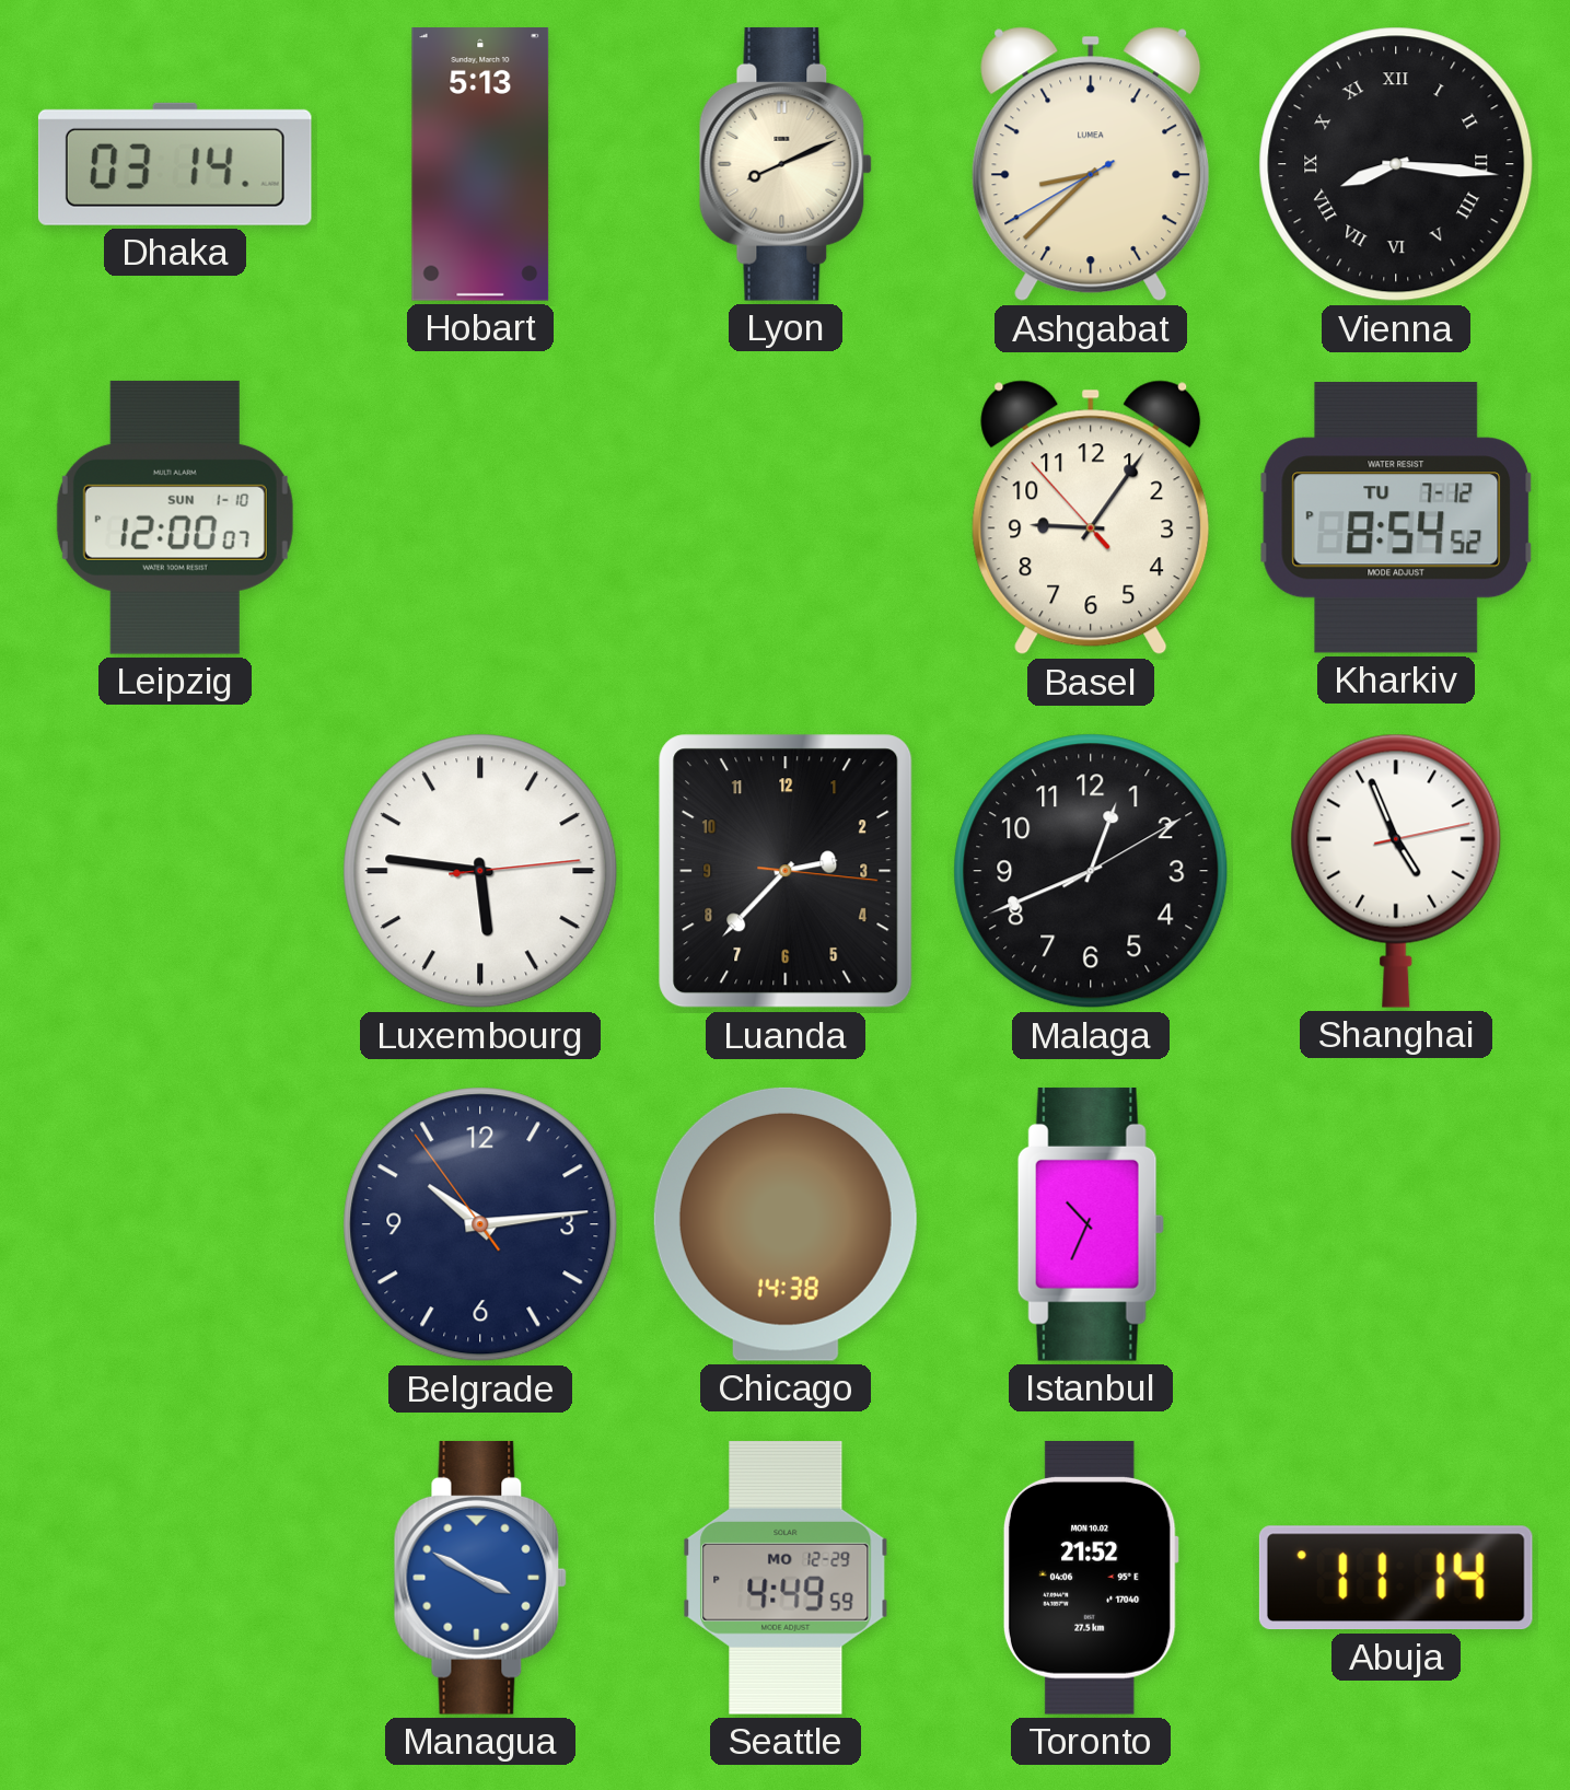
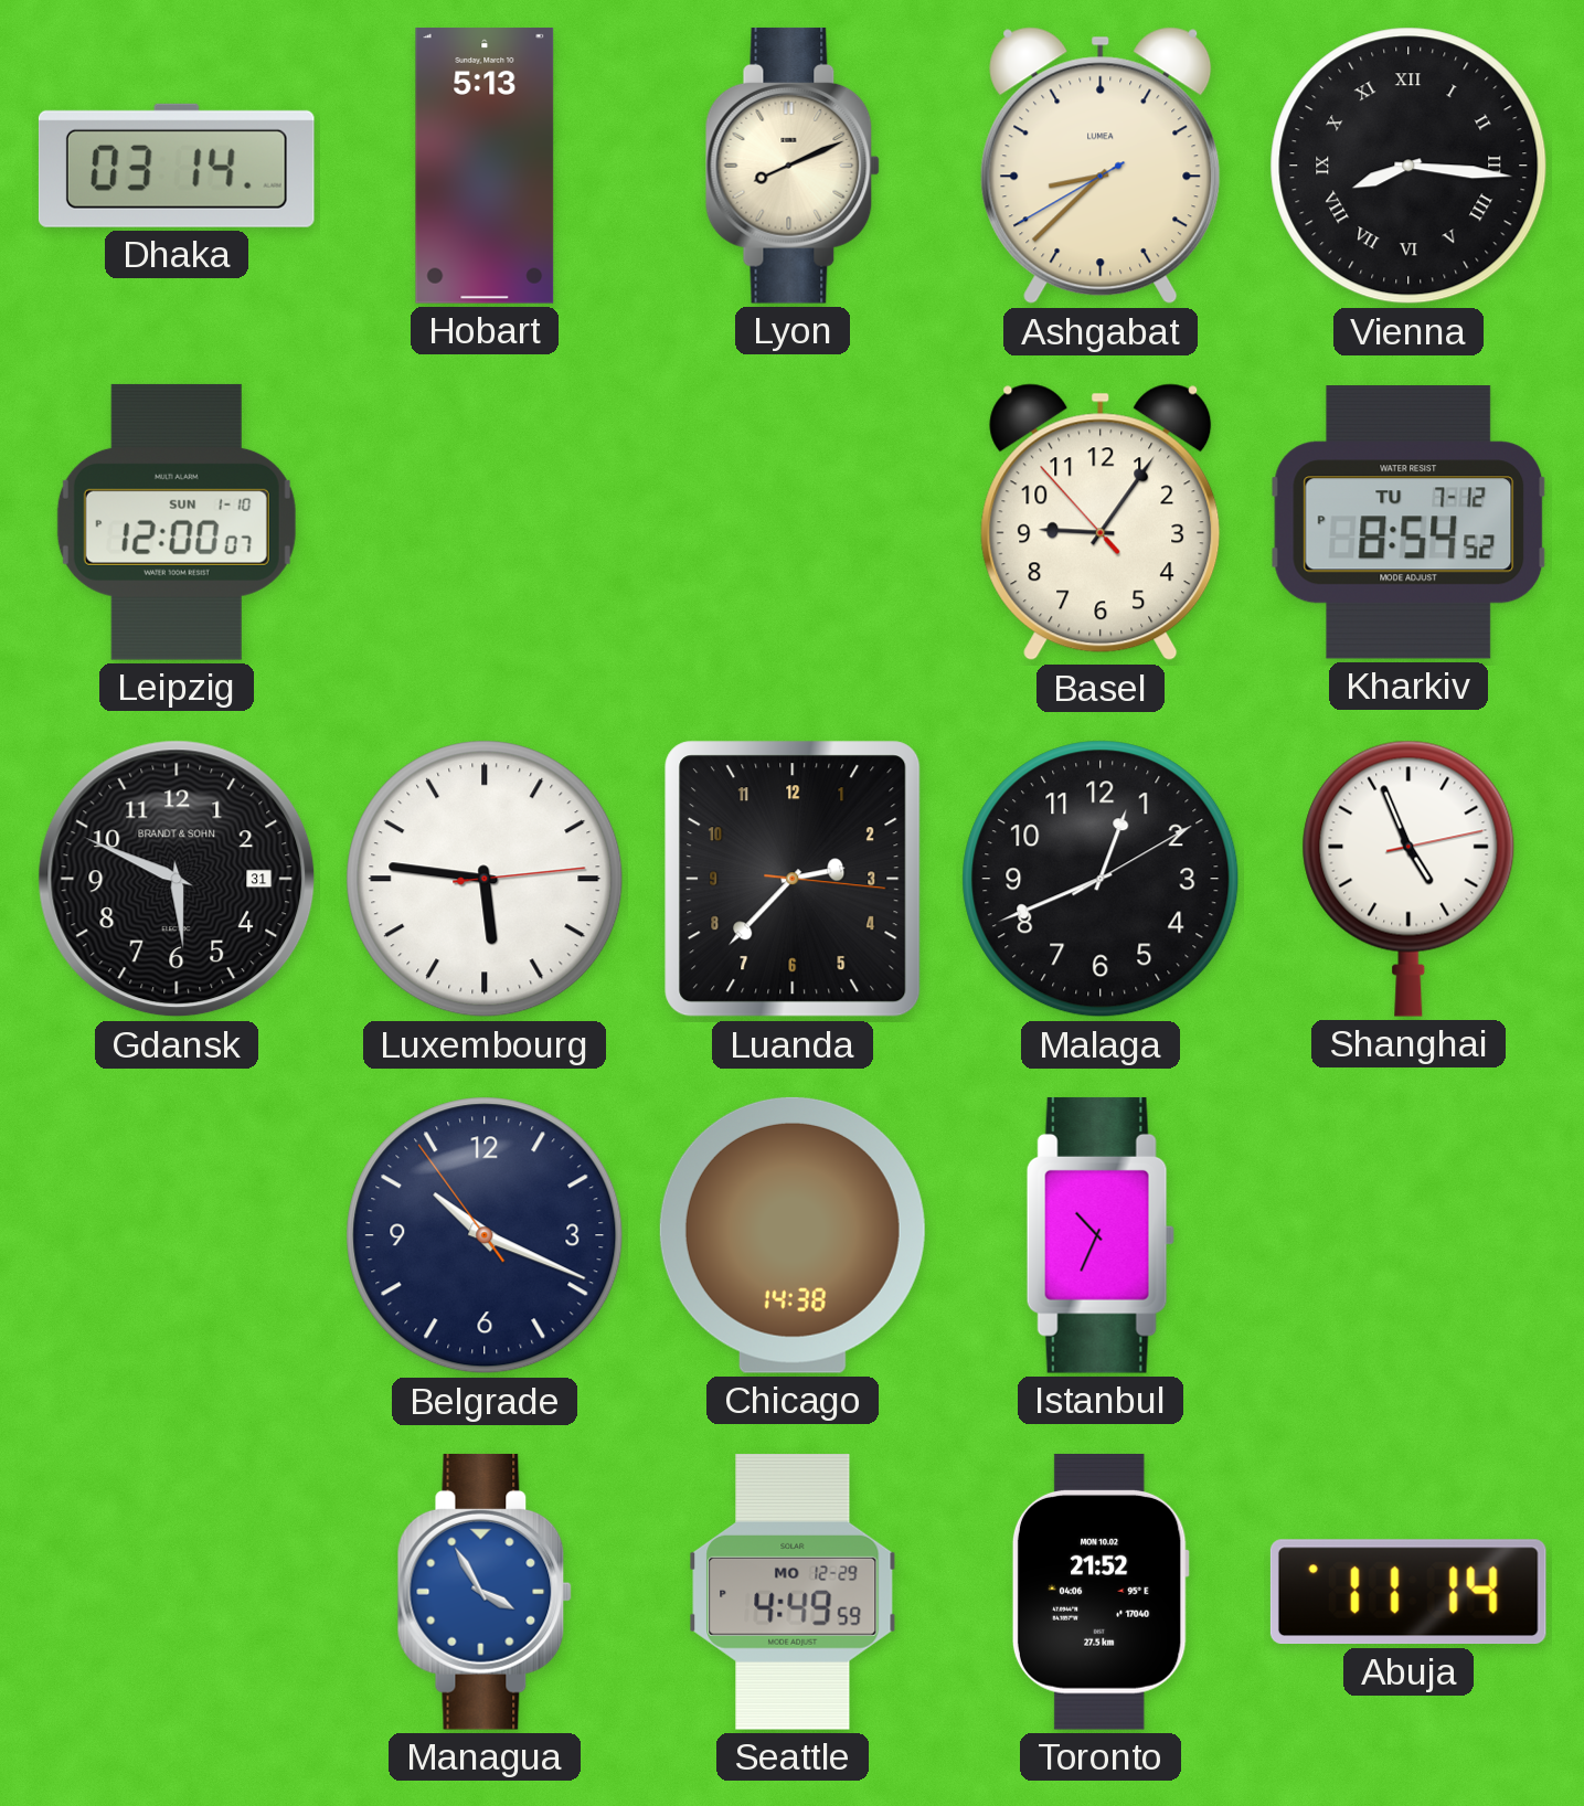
Gdansk: none -> 5:49 (177, 879)
Belgrade: 10:13 -> 10:18 (485, 1235)
Managua: 3:50 -> 3:55 (485, 1592)
